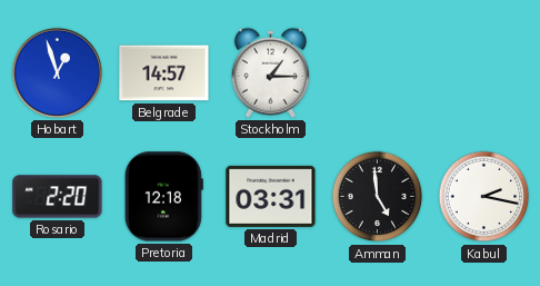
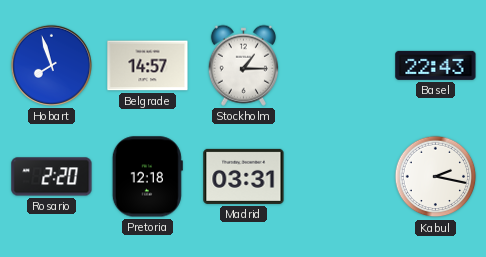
Hobart: 12:57 -> 7:57 (51, 65)
Basel: none -> 22:43 (436, 65)
Amman: 4:59 -> none (378, 197)
